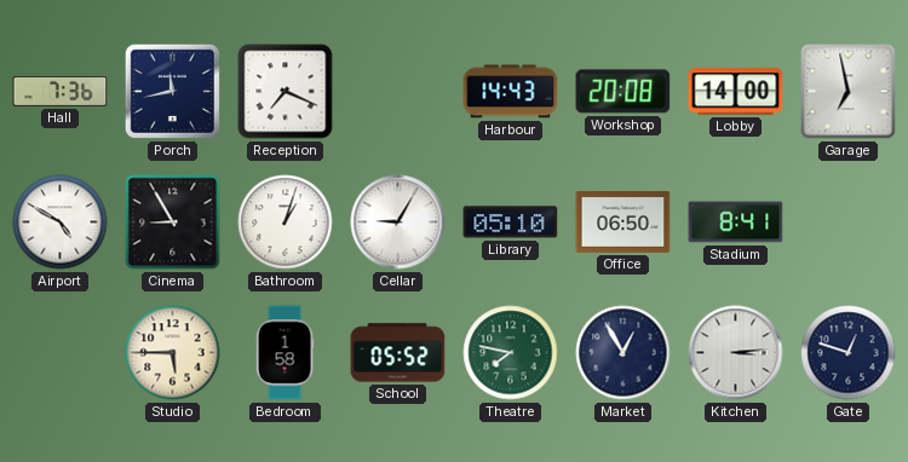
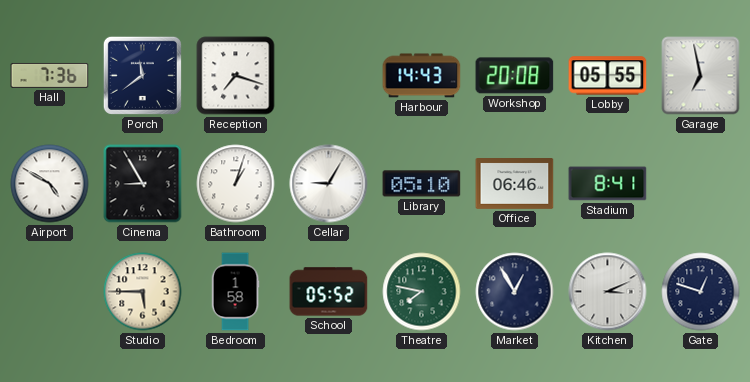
Porch: 11:43 -> 11:39 (142, 75)
Reception: 7:19 -> 7:18 (236, 76)
Lobby: 14:00 -> 05:55 (608, 76)
Office: 06:50 -> 06:46 (515, 184)
Kitchen: 3:14 -> 3:11 (608, 292)
